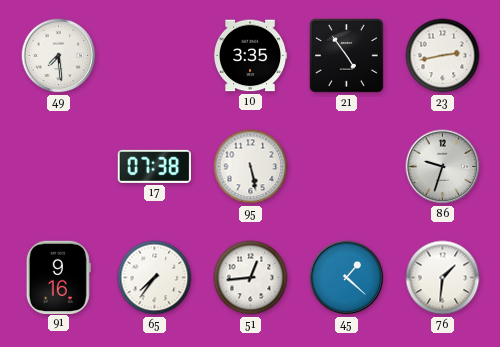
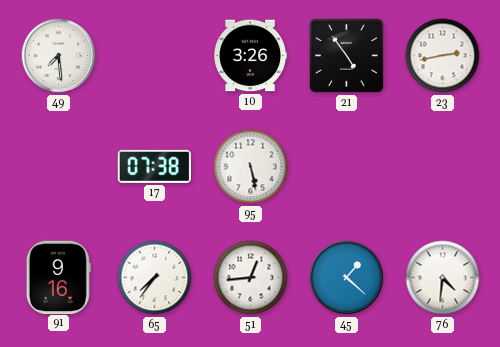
10: 3:35 -> 3:26 (251, 56)
86: 9:33 -> none (443, 167)
76: 1:31 -> 4:31 (443, 278)
